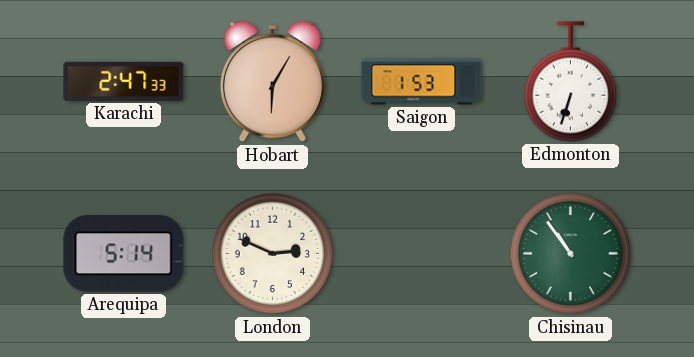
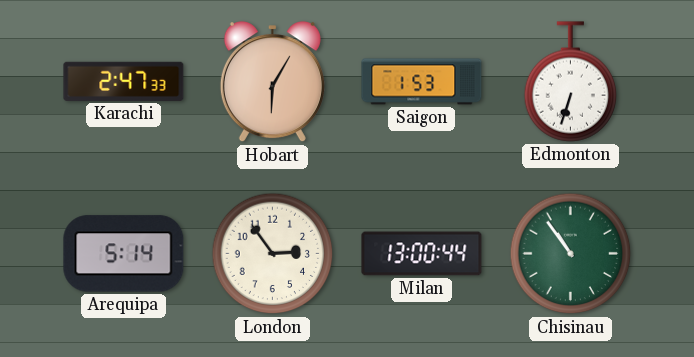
London: 2:49 -> 2:54 (273, 254)
Milan: none -> 13:00 (422, 254)
